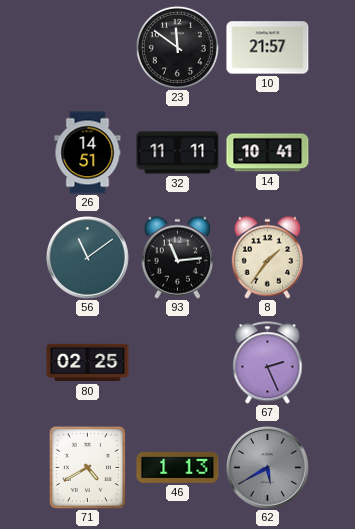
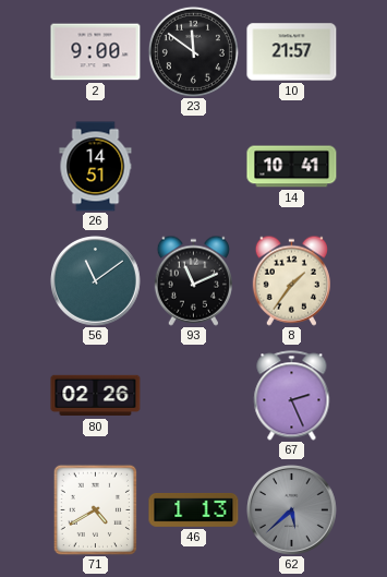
2: none -> 9:00 (96, 52)
32: 11:11 -> none (178, 153)
93: 11:14 -> 11:11 (193, 280)
80: 02:25 -> 02:26 (96, 396)
62: 5:40 -> 5:38 (292, 510)
